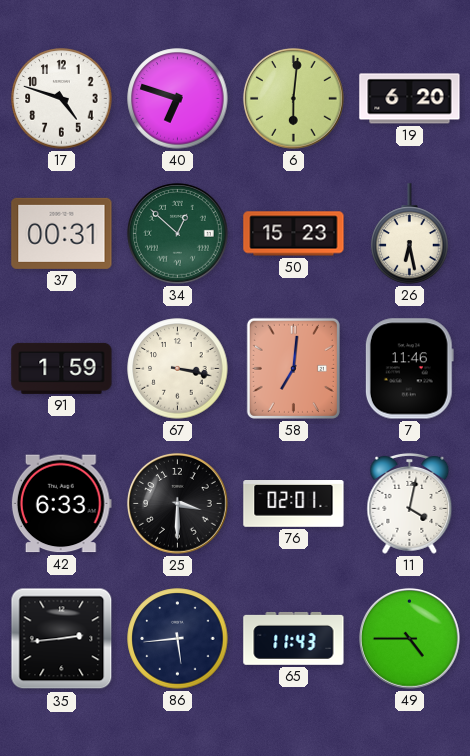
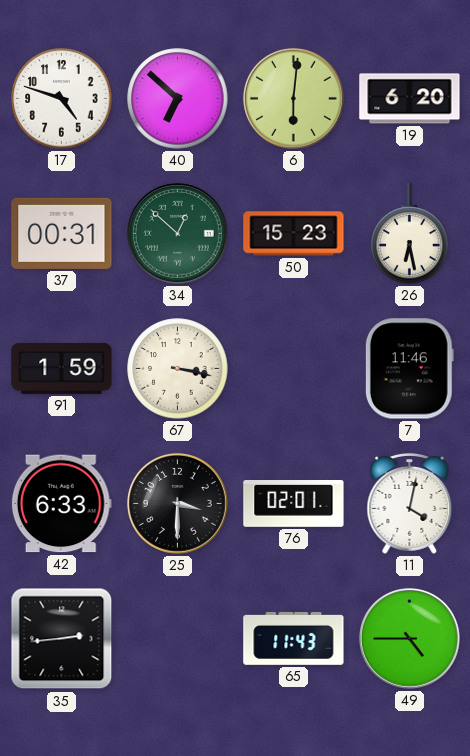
40: 6:48 -> 6:52 (178, 99)
58: 7:01 -> none (293, 368)
86: 5:44 -> none (178, 639)
